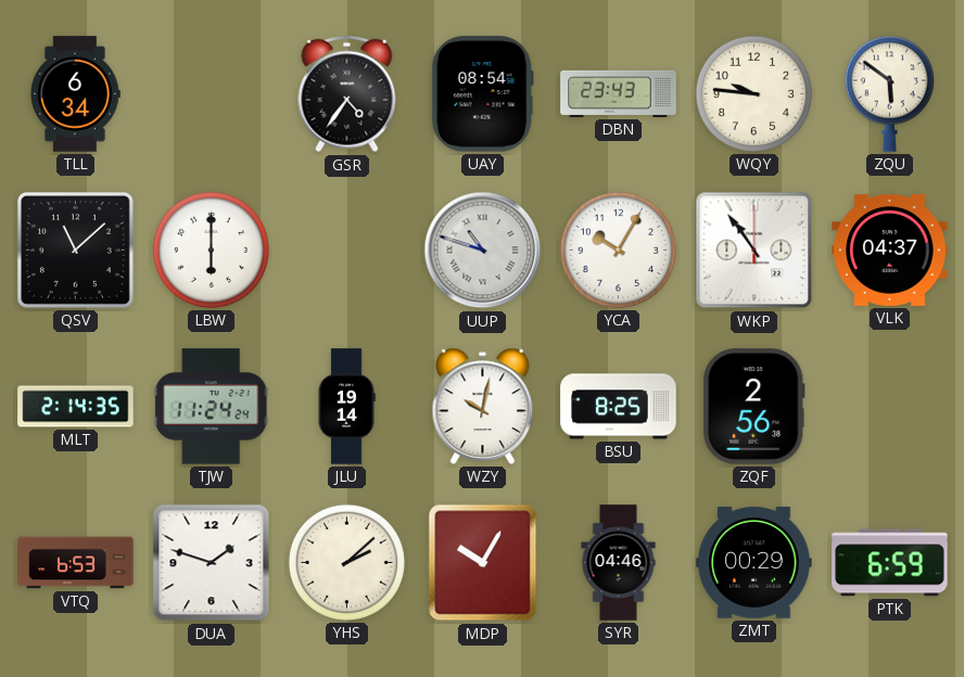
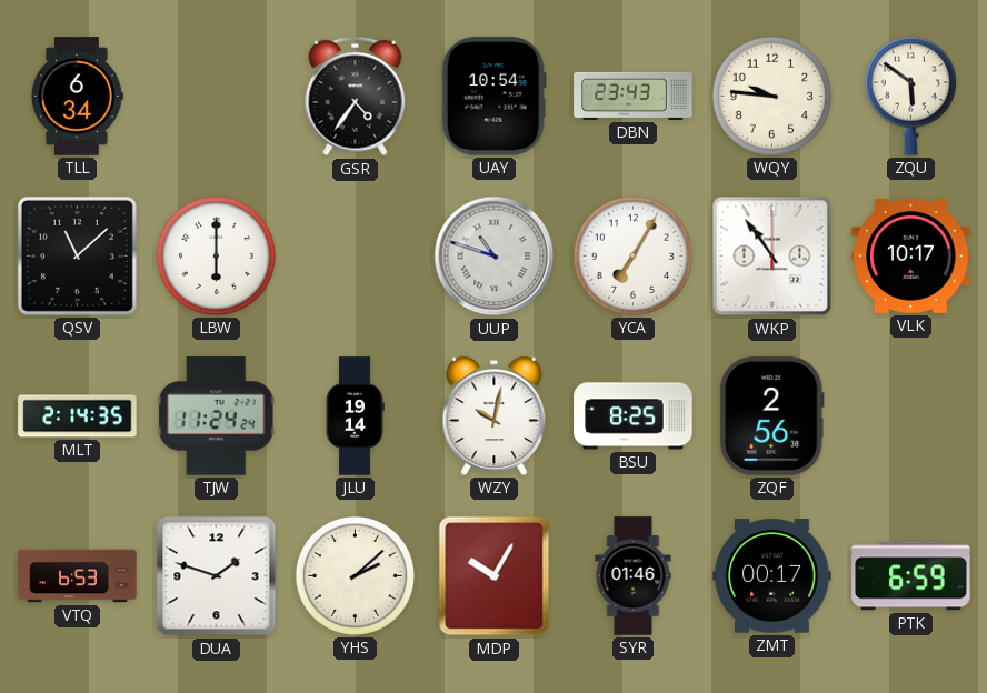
UAY: 08:54 -> 10:54 (493, 97)
YCA: 10:05 -> 7:05 (632, 255)
VLK: 04:37 -> 10:17 (911, 255)
SYR: 04:46 -> 01:46 (634, 576)
ZMT: 00:29 -> 00:17 (772, 576)
